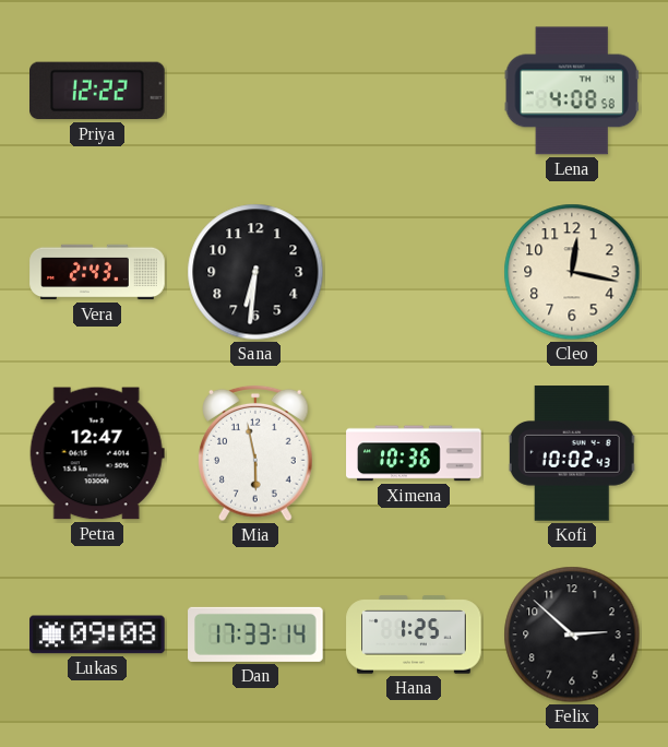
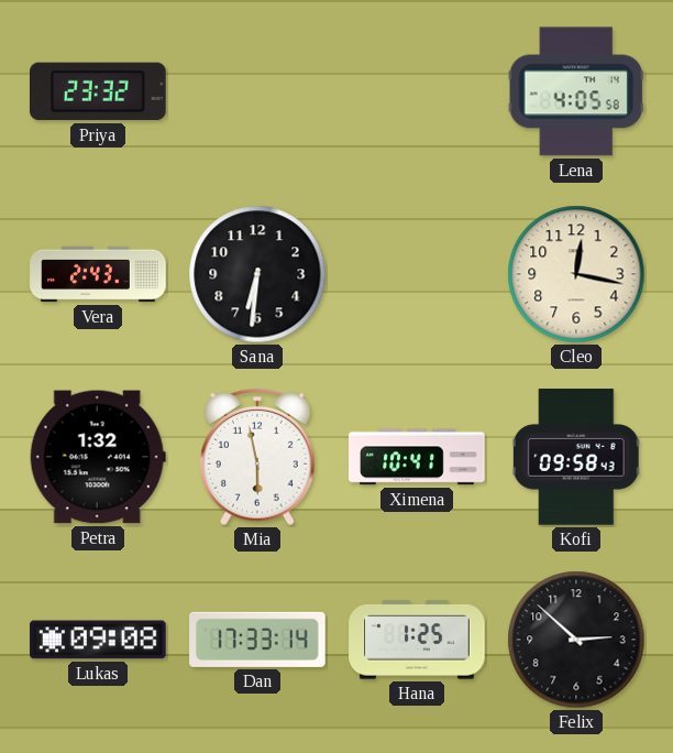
Priya: 12:22 -> 23:32 (99, 91)
Lena: 4:08 -> 4:05 (576, 91)
Petra: 12:47 -> 1:32 (98, 457)
Ximena: 10:36 -> 10:41 (417, 457)
Kofi: 10:02 -> 09:58 (576, 457)
